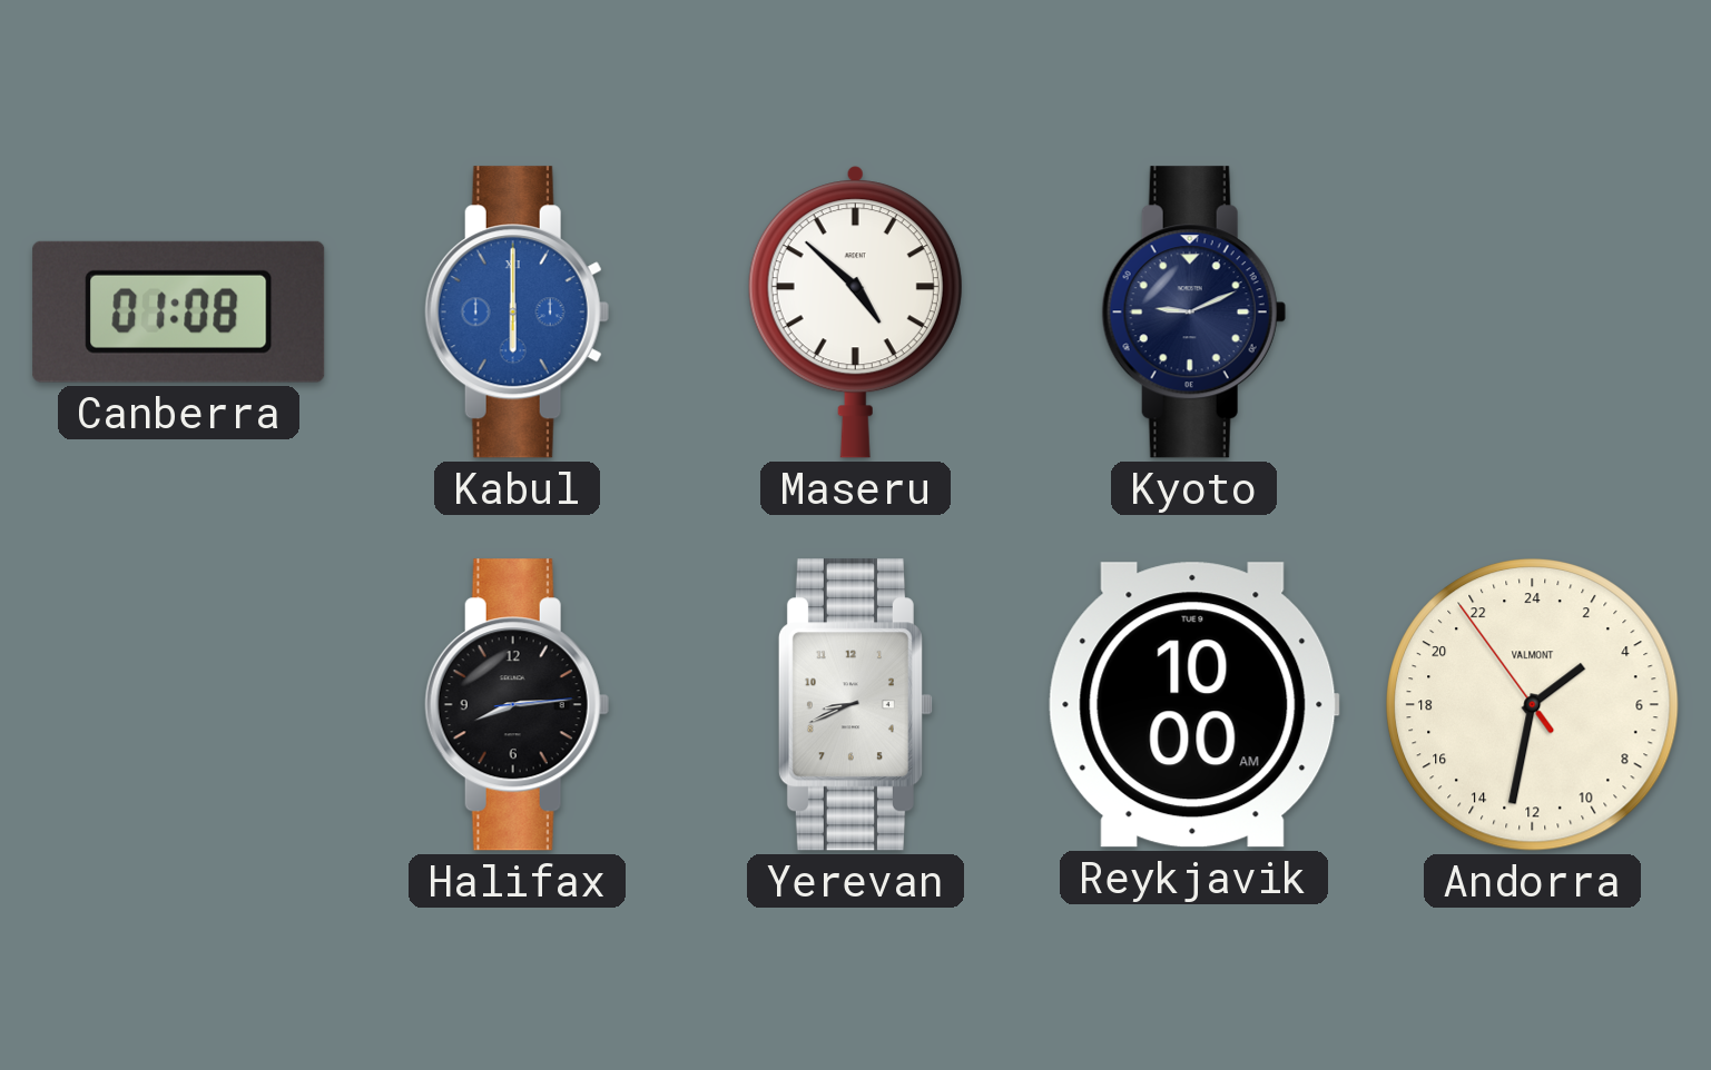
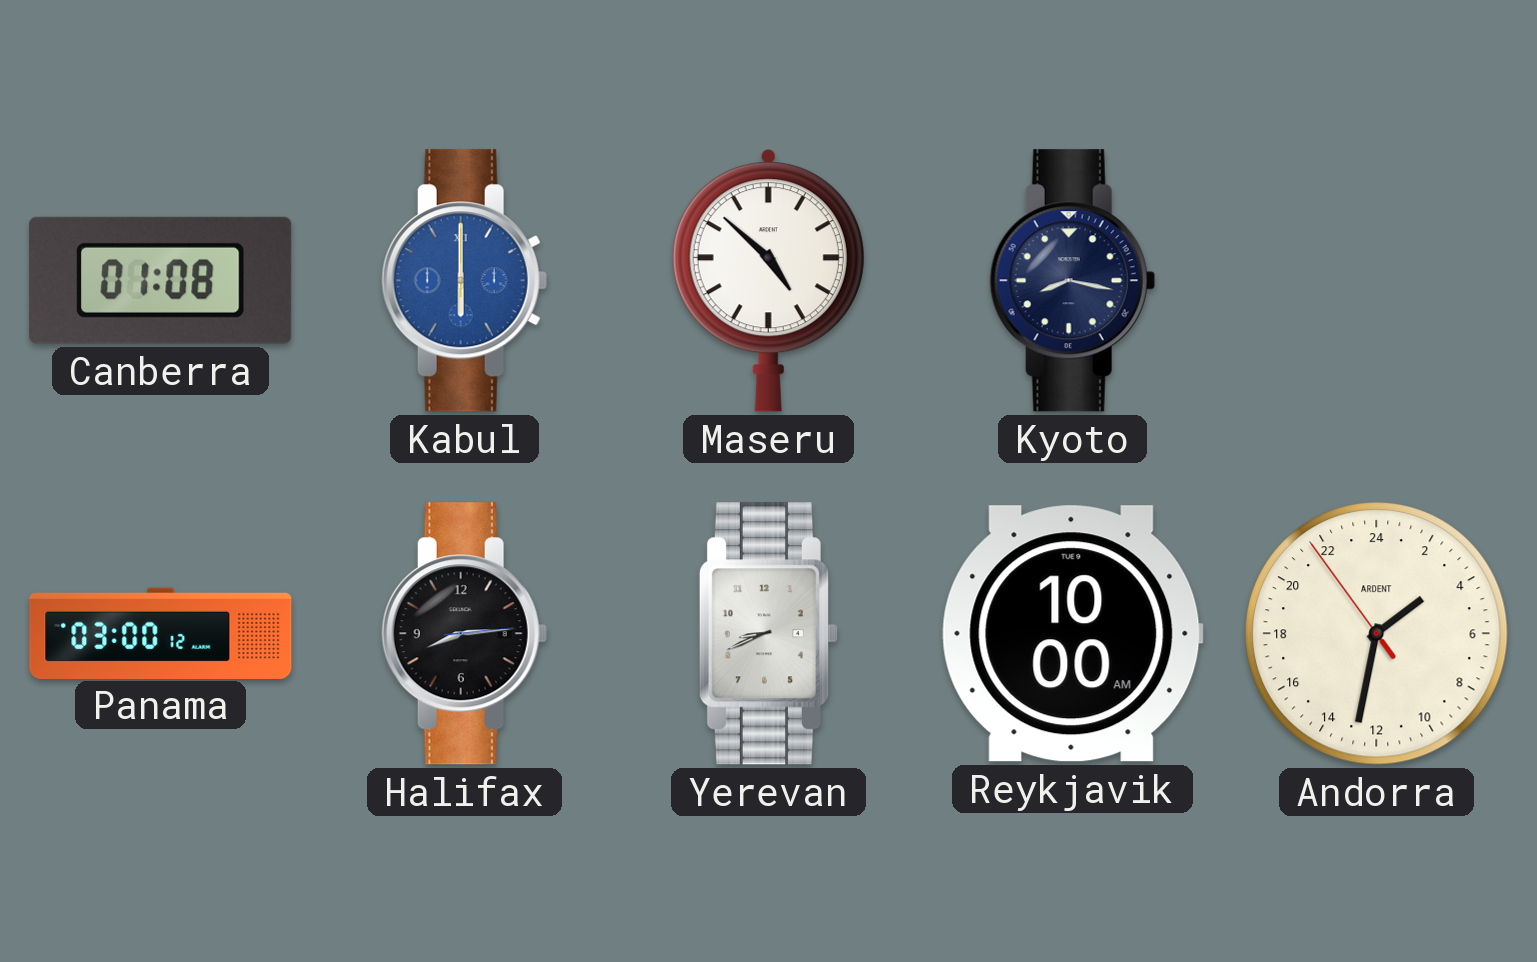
Kyoto: 9:11 -> 8:17 (1072, 281)
Panama: none -> 03:00 (161, 633)
Andorra brand: VALMONT -> ARDENT (1377, 634)
